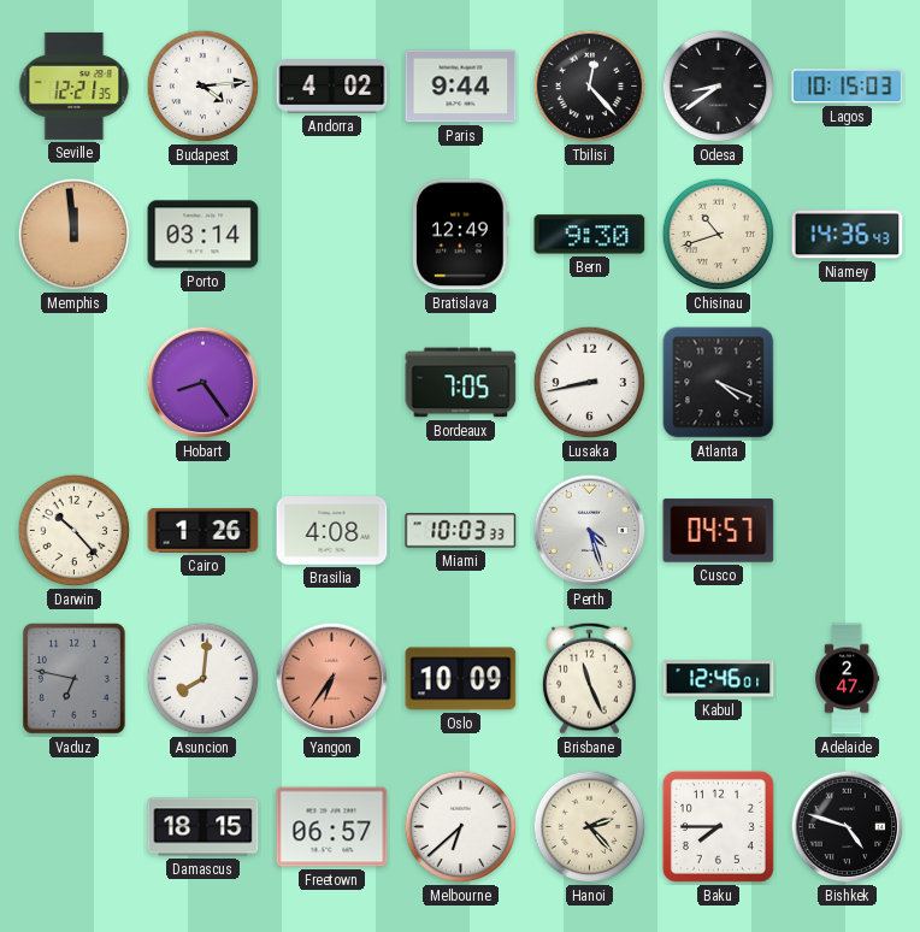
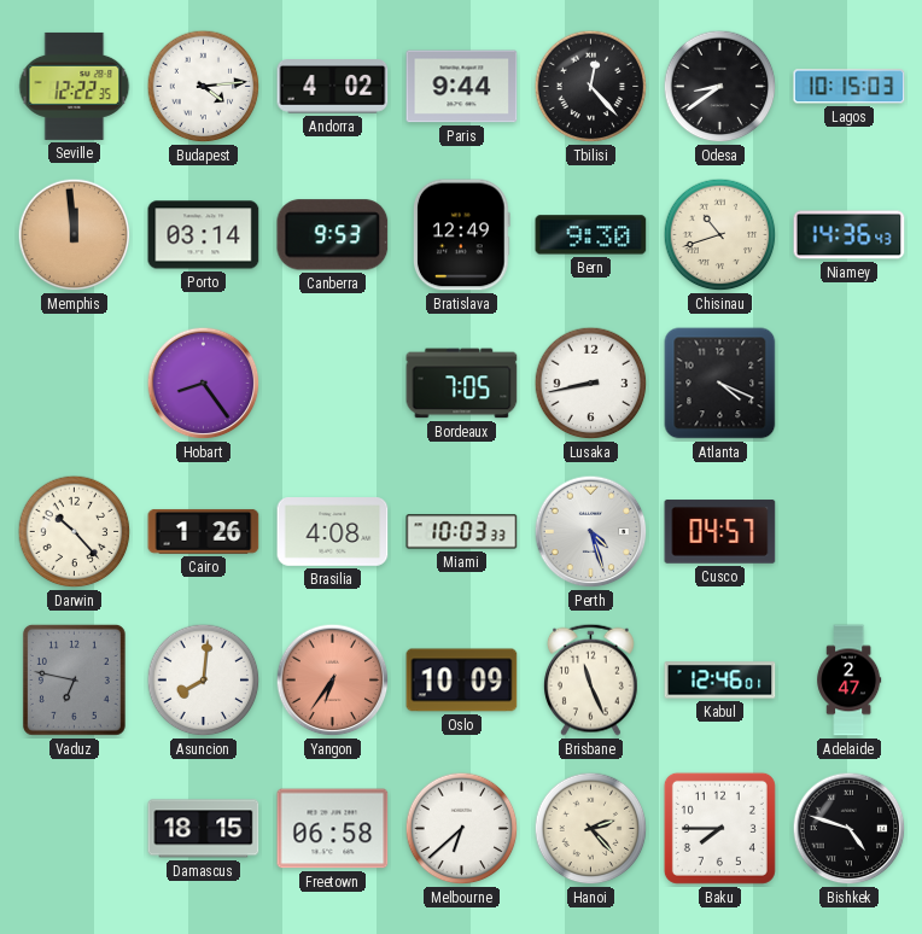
Seville: 12:21 -> 12:22 (75, 86)
Canberra: none -> 9:53 (333, 235)
Freetown: 06:57 -> 06:58 (333, 829)
